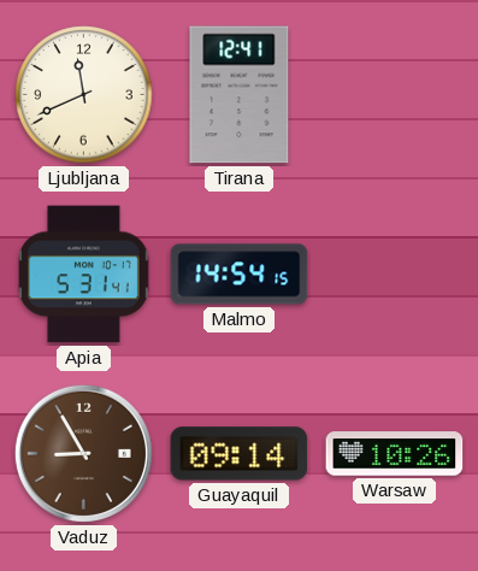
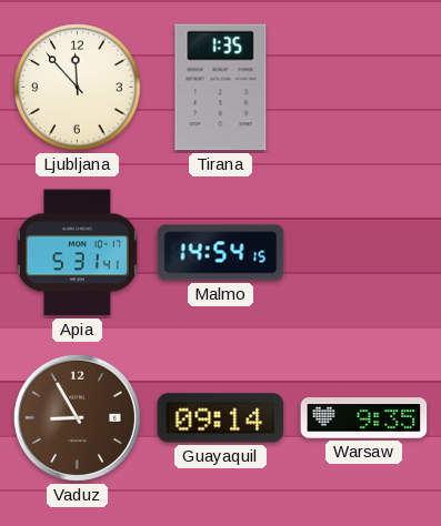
Ljubljana: 11:41 -> 11:53 (78, 88)
Tirana: 12:41 -> 1:35 (221, 88)
Warsaw: 10:26 -> 9:35 (364, 418)
